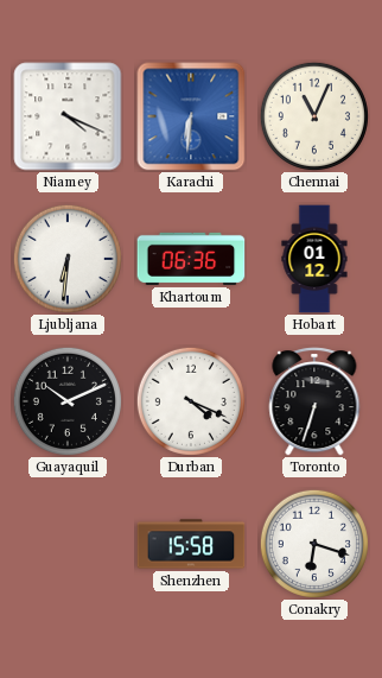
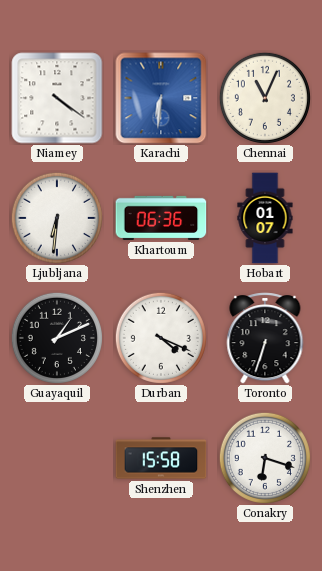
Niamey: 4:19 -> 4:21 (57, 98)
Hobart: 01:12 -> 01:07 (265, 218)
Guayaquil: 10:11 -> 1:11 (57, 338)
